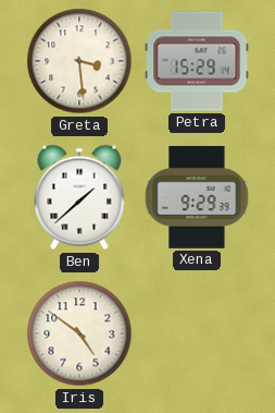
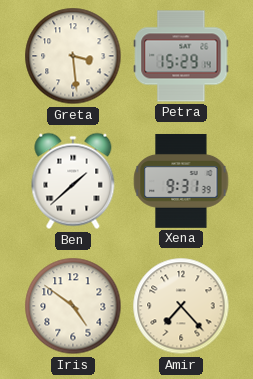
Xena: 9:29 -> 9:31 (181, 181)
Amir: none -> 7:23 (181, 306)
